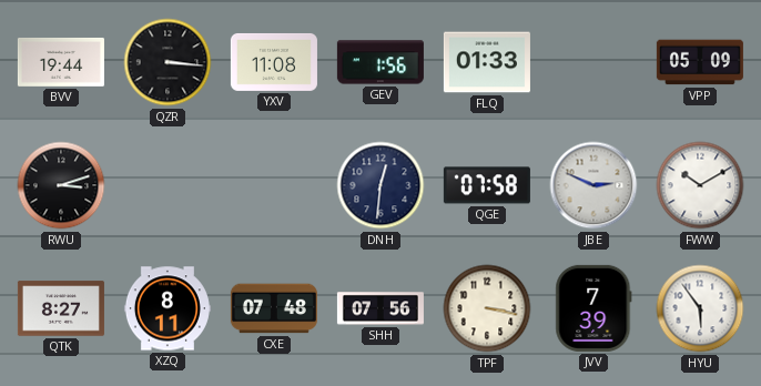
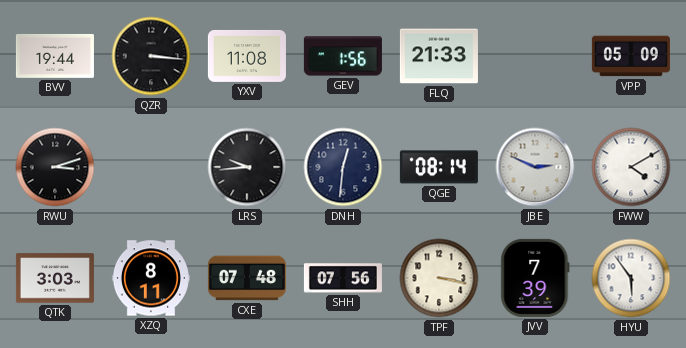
FLQ: 01:33 -> 21:33 (439, 56)
LRS: none -> 9:44 (247, 167)
QGE: 07:58 -> 08:14 (439, 167)
FWW: 10:10 -> 4:10 (631, 167)
QTK: 8:27 -> 3:03 (55, 278)
